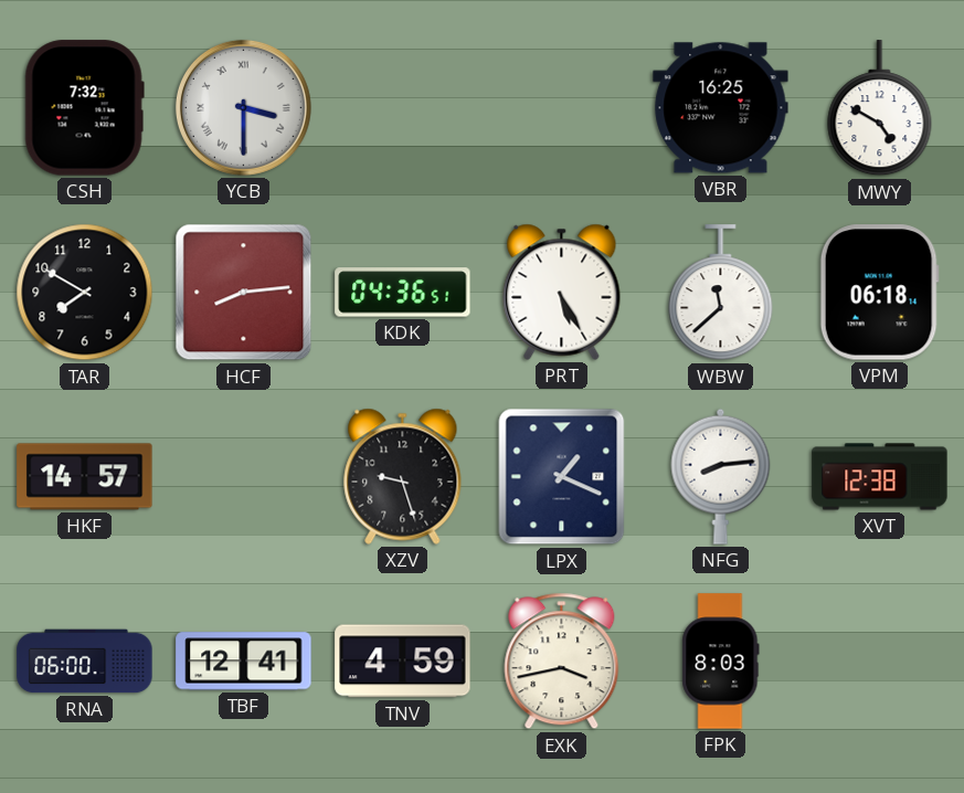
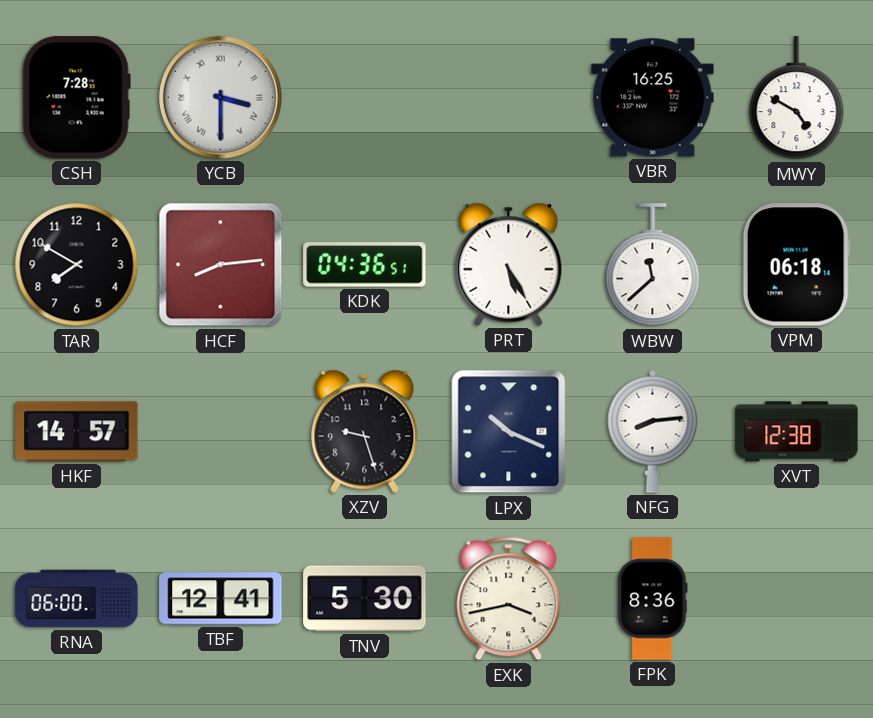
CSH: 7:32 -> 7:28 (76, 98)
LPX: 1:19 -> 10:19 (509, 432)
TNV: 4:59 -> 5:30 (365, 599)
FPK: 8:03 -> 8:36 (653, 599)
